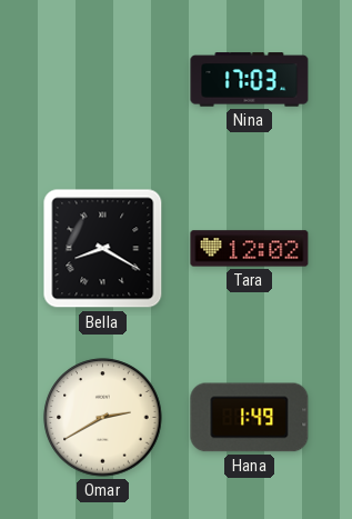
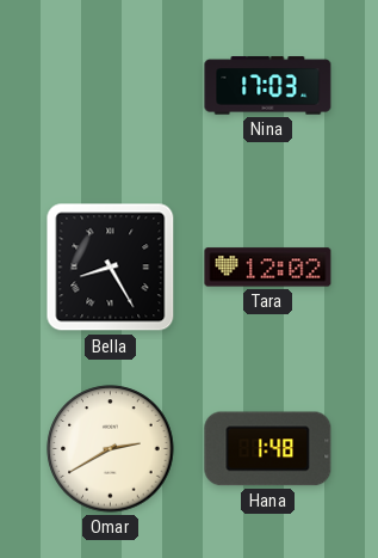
Bella: 8:20 -> 8:25 (111, 268)
Hana: 1:49 -> 1:48 (268, 449)
